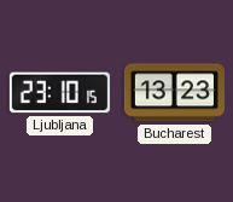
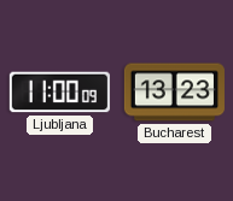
Ljubljana: 23:10 -> 11:00 (59, 93)
